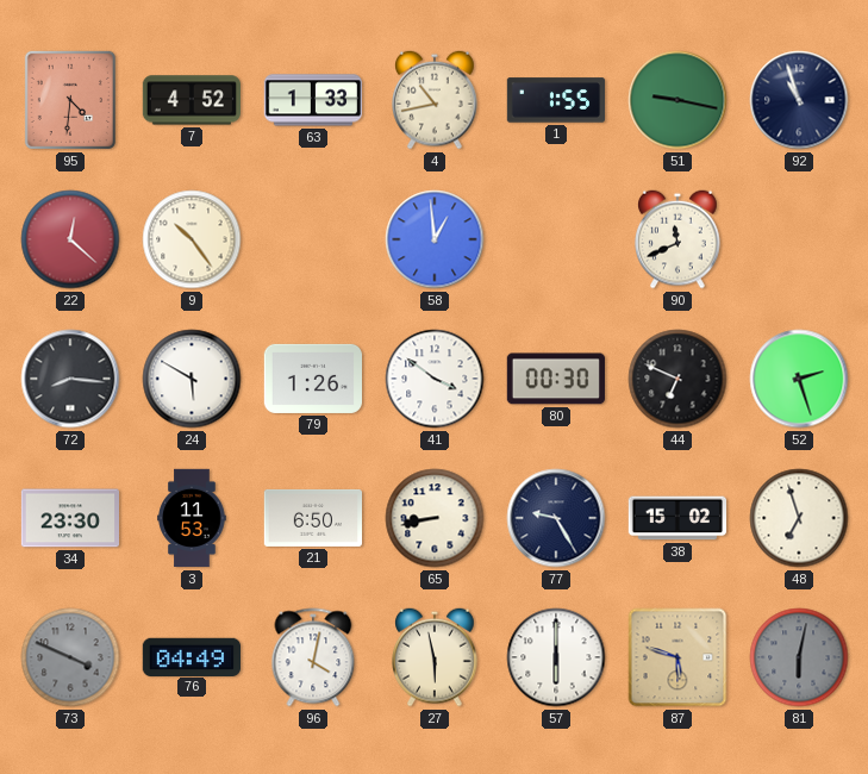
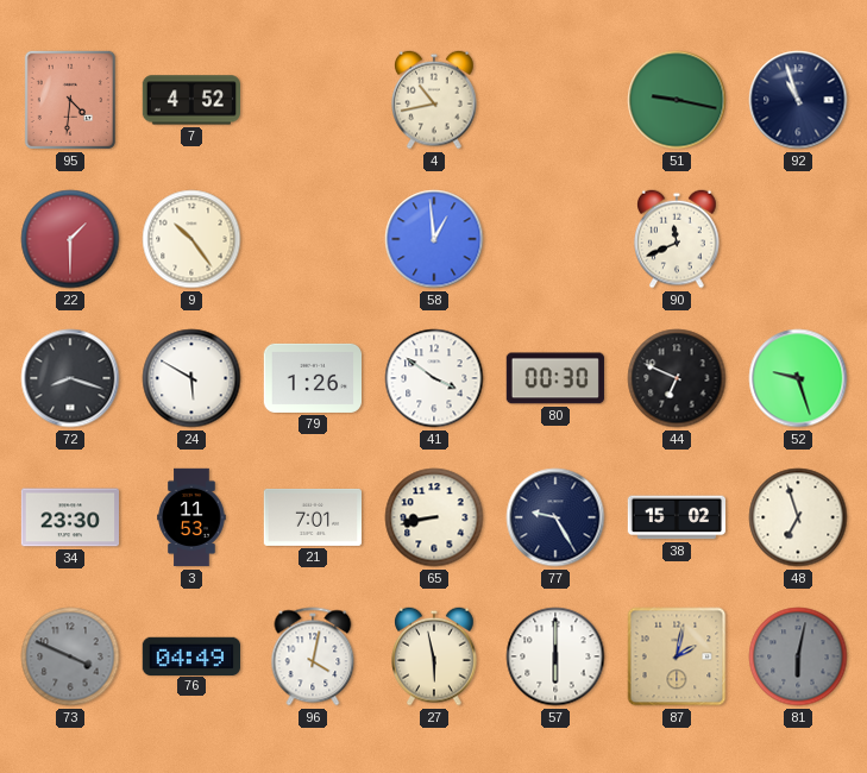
63: 1:33 -> none (312, 100)
1: 1:55 -> none (555, 100)
22: 12:22 -> 1:30 (70, 239)
72: 8:16 -> 8:18 (70, 378)
52: 2:27 -> 9:27 (798, 378)
21: 6:50 -> 7:01 (312, 517)
87: 5:48 -> 2:02 (677, 656)
